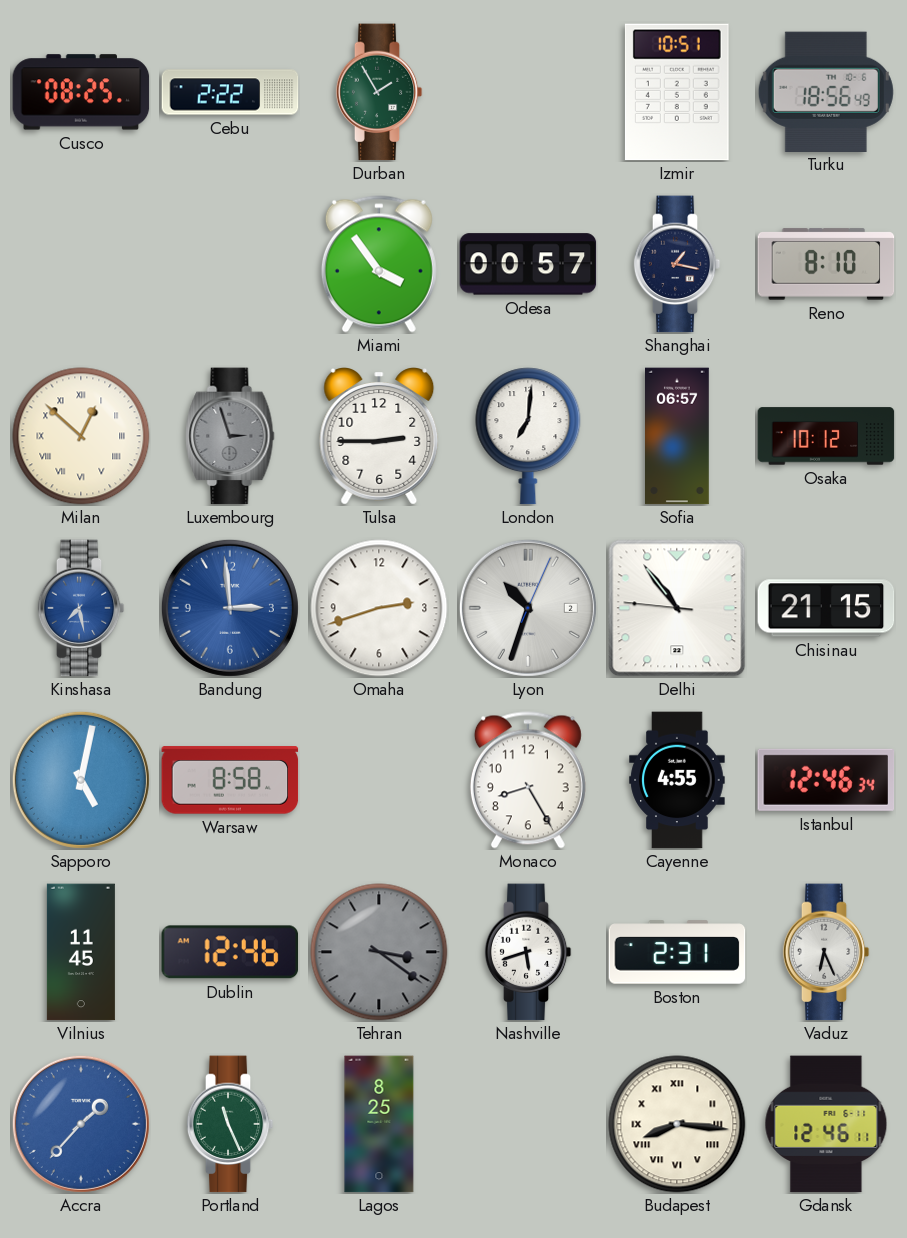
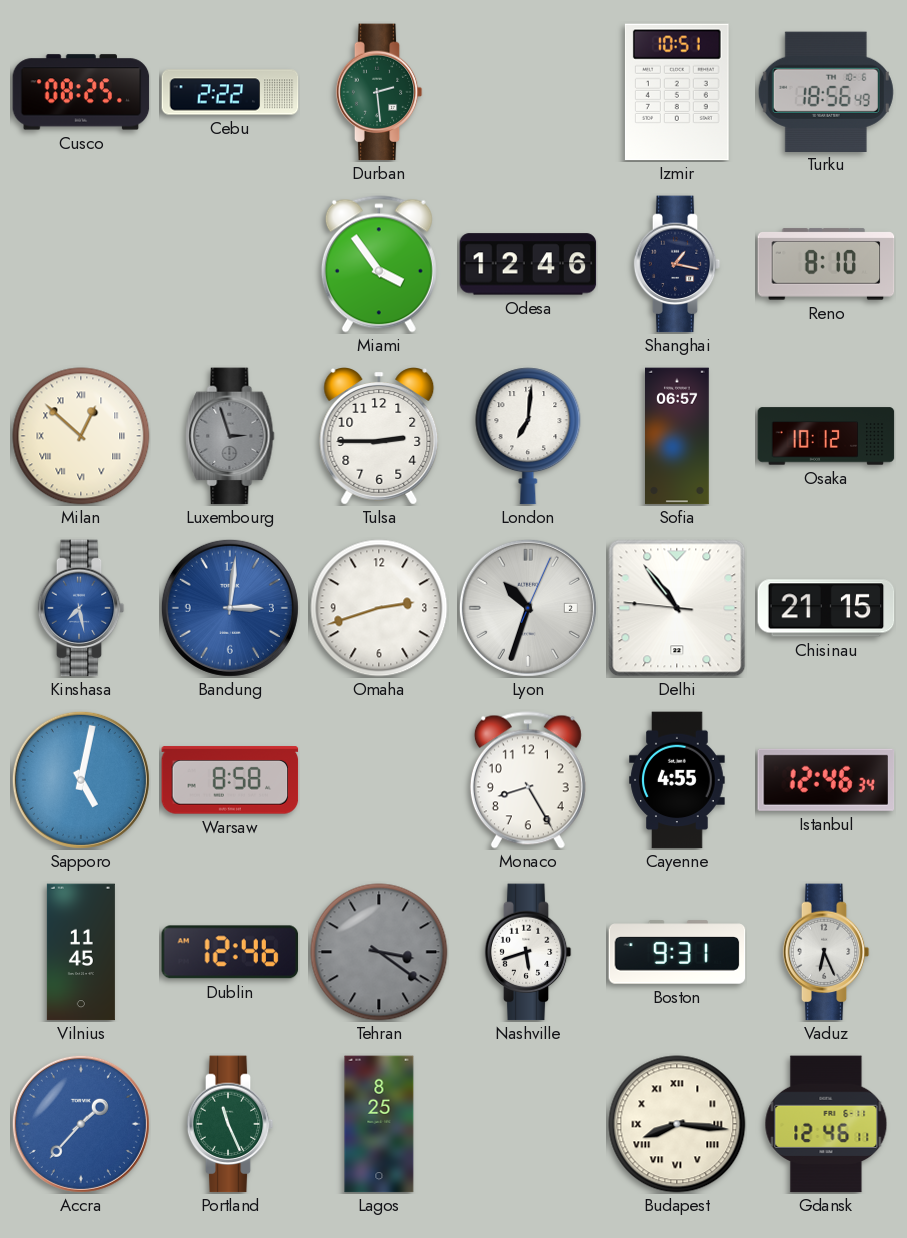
Durban: 1:55 -> 2:29 (379, 92)
Odesa: 00:57 -> 12:46 (528, 264)
Bandung: 2:59 -> 3:01 (230, 608)
Boston: 2:31 -> 9:31 (677, 952)
